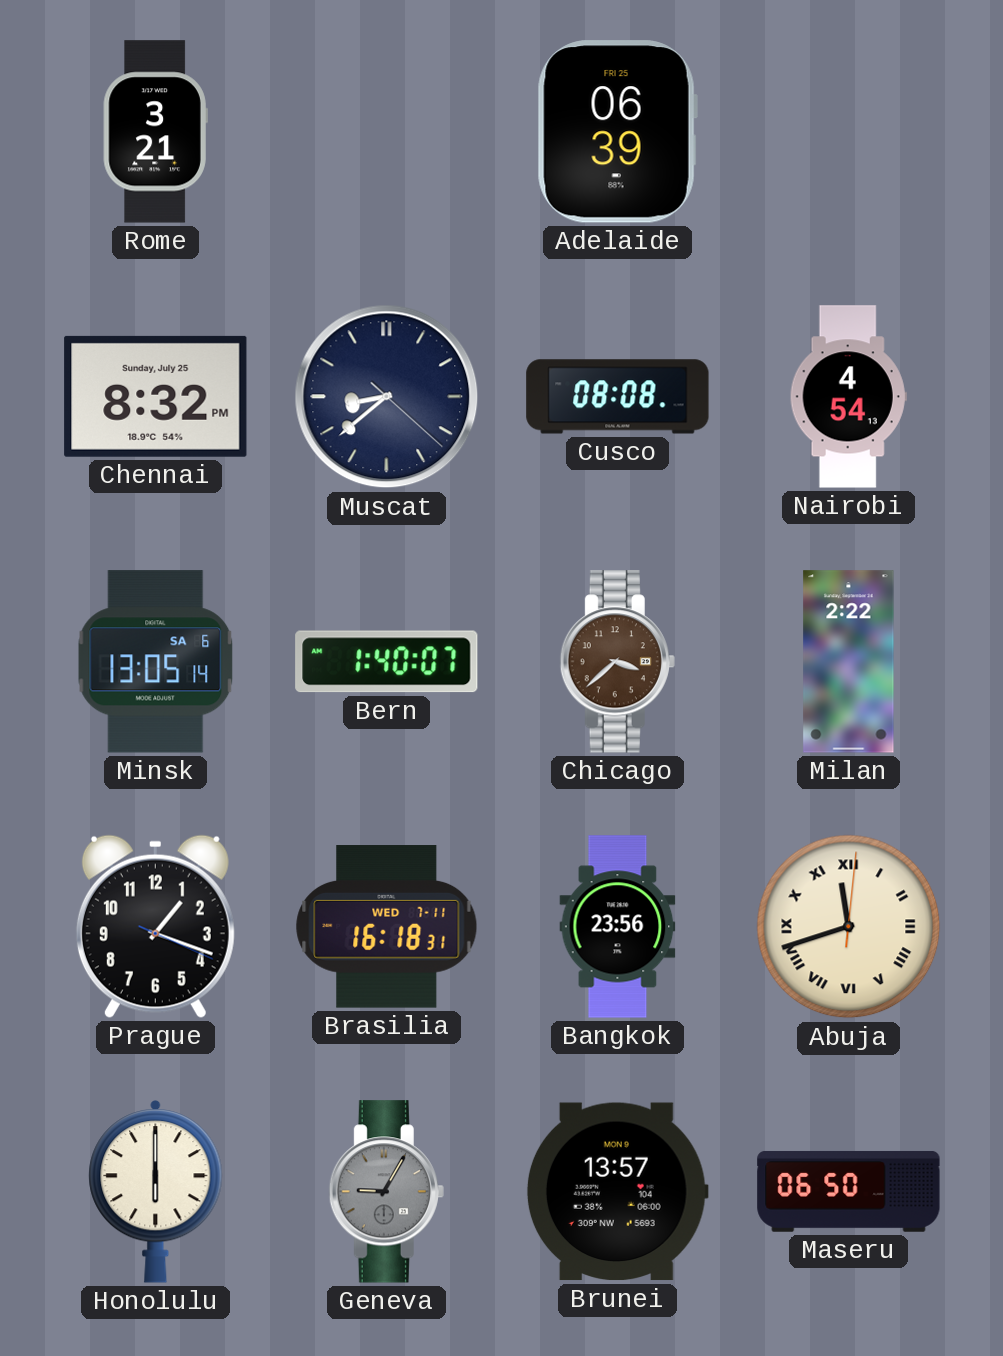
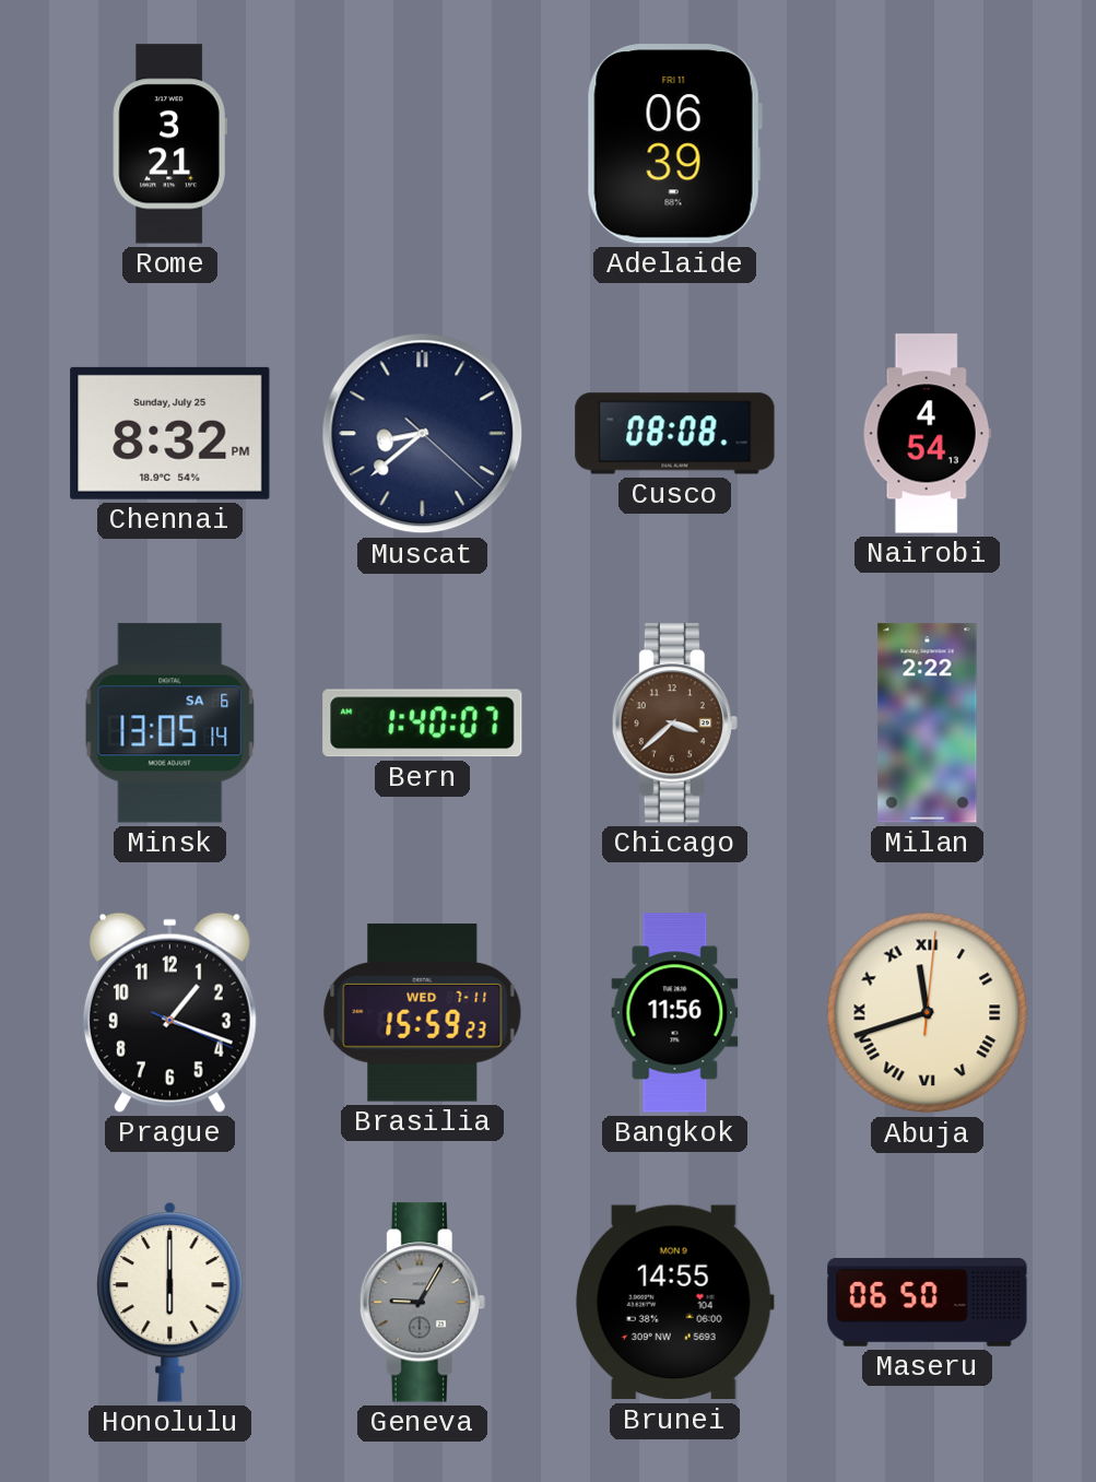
Adelaide date: FRI 25 -> FRI 11 (674, 144)
Brasilia: 16:18 -> 15:59 (423, 1013)
Bangkok: 23:56 -> 11:56 (675, 1013)
Brunei: 13:57 -> 14:55 (674, 1303)
